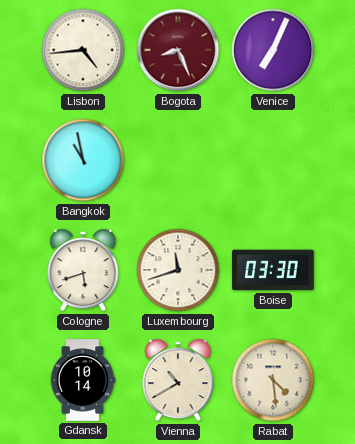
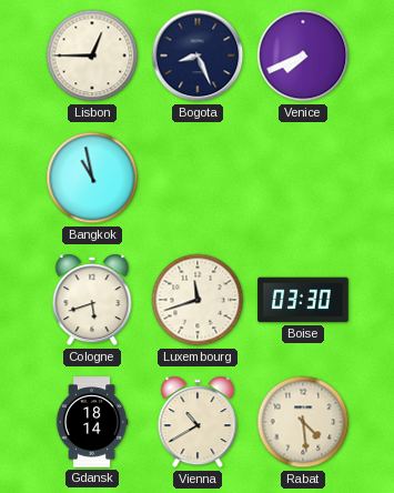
Lisbon: 4:44 -> 12:45 (92, 56)
Bogota dial: burgundy -> navy (198, 56)
Venice: 7:04 -> 7:41 (303, 56)
Gdansk: 10:14 -> 18:14 (92, 422)
